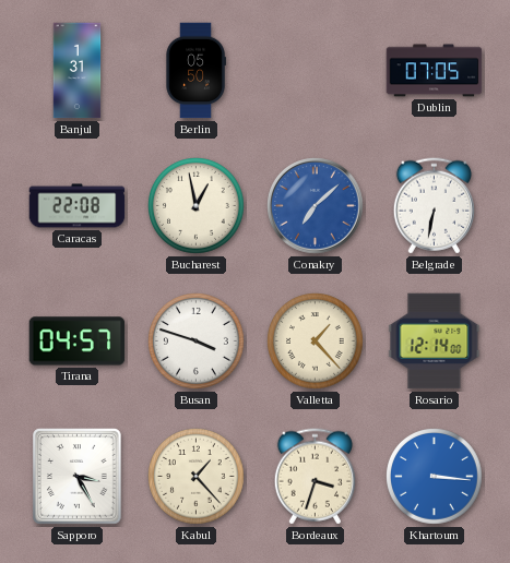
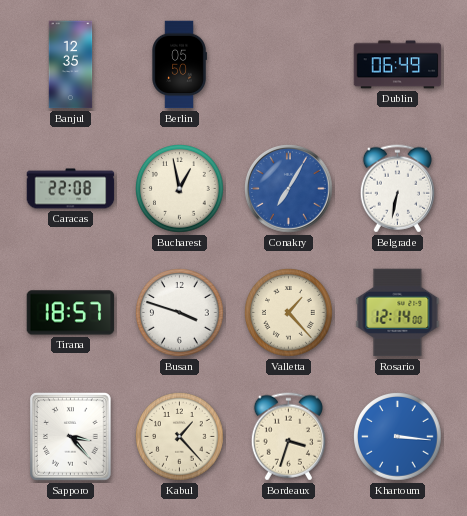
Banjul: 1:31 -> 12:35 (71, 65)
Dublin: 07:05 -> 06:49 (398, 65)
Conakry: 7:08 -> 7:05 (289, 189)
Tirana: 04:57 -> 18:57 (71, 313)
Sapporo: 3:25 -> 3:23 (71, 437)
